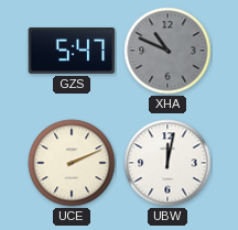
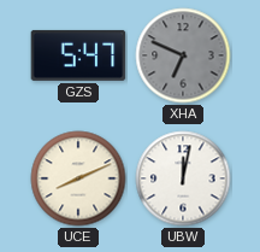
XHA: 10:49 -> 6:49 (183, 55)
UCE: 2:11 -> 8:11 (78, 178)
